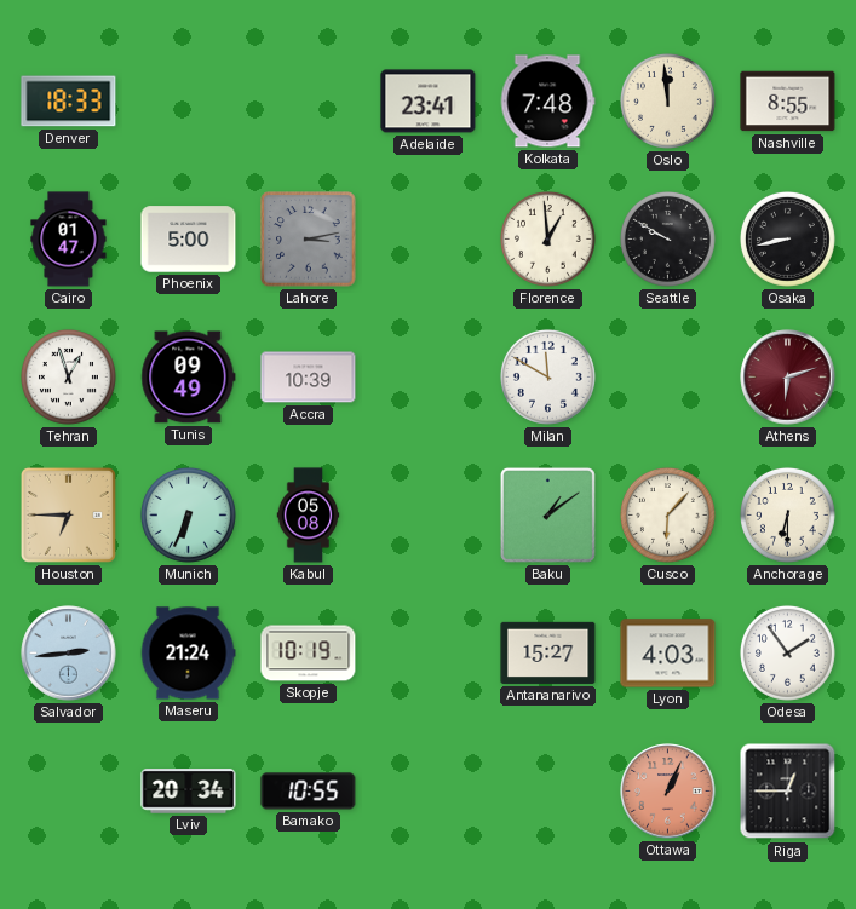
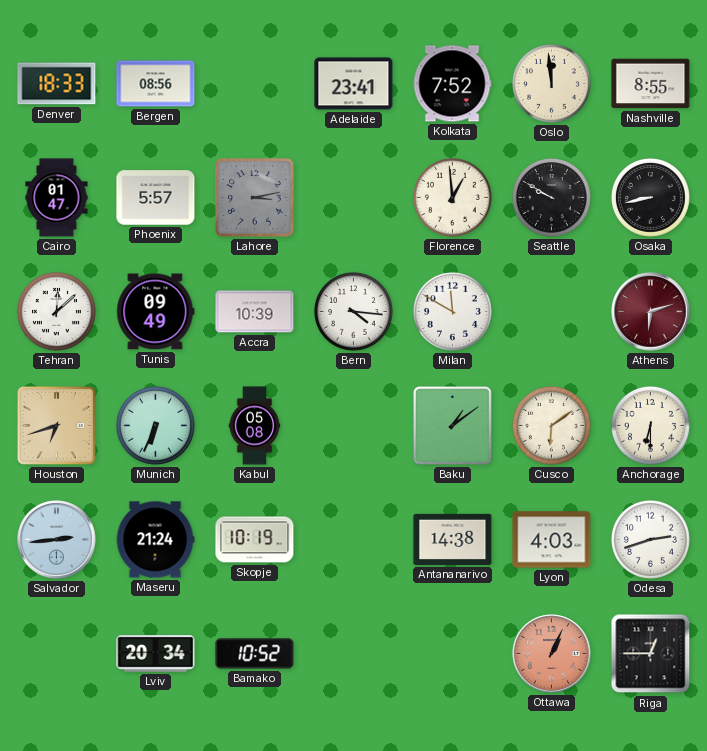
Bergen: none -> 08:56 (156, 84)
Kolkata: 7:48 -> 7:52 (452, 84)
Phoenix: 5:00 -> 5:57 (156, 198)
Tehran: 12:57 -> 12:08 (56, 311)
Bern: none -> 4:16 (353, 311)
Houston: 6:45 -> 6:42 (56, 425)
Cusco: 6:07 -> 6:09 (551, 425)
Antananarivo: 15:27 -> 14:38 (453, 539)
Odesa: 1:54 -> 2:42 (650, 539)
Bamako: 10:55 -> 10:52 (255, 654)
